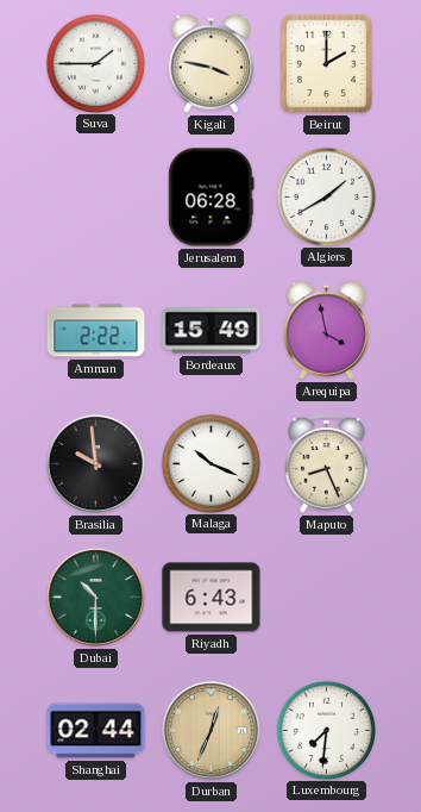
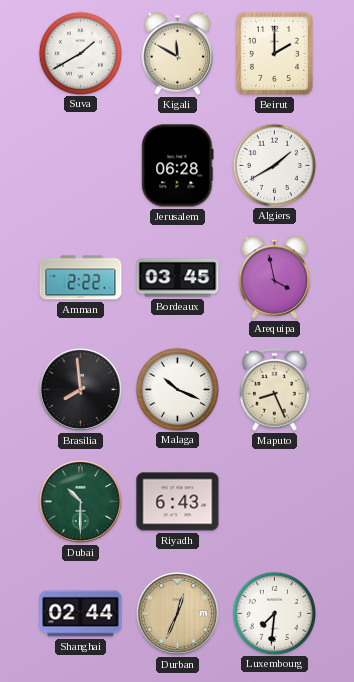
Suva: 1:45 -> 1:40 (80, 53)
Kigali: 3:47 -> 11:50 (178, 53)
Bordeaux: 15:49 -> 03:45 (178, 278)
Brasilia: 9:59 -> 7:59 (80, 389)
